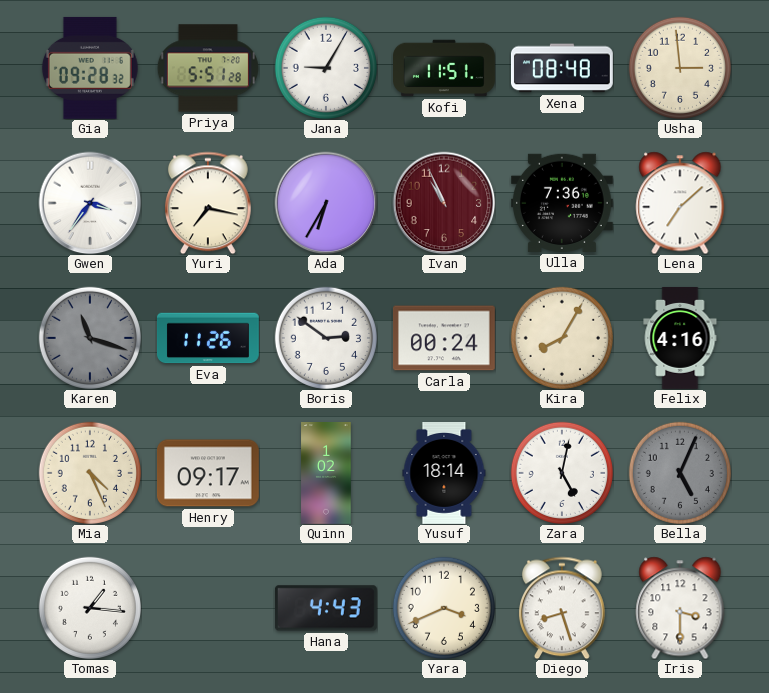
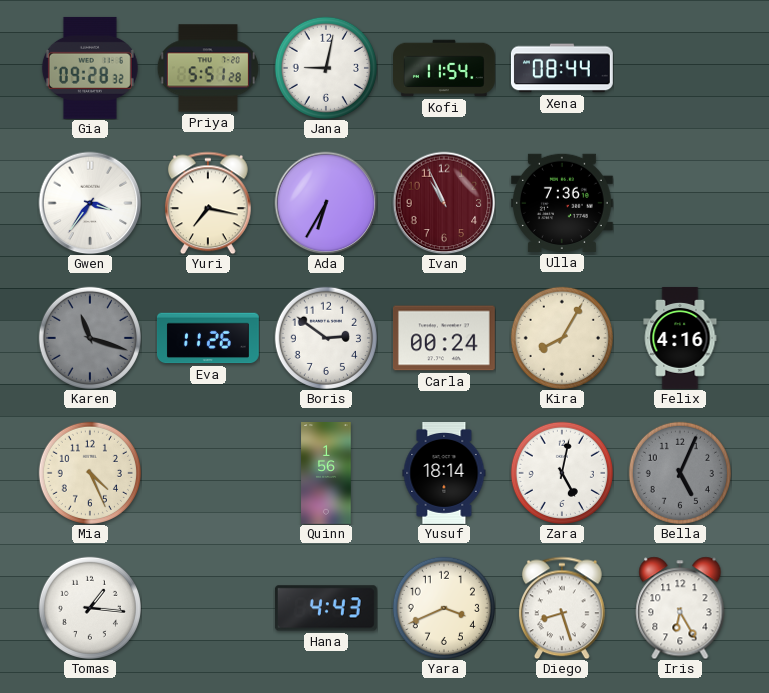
Jana: 9:05 -> 9:02 (326, 68)
Kofi: 11:51 -> 11:54 (445, 68)
Xena: 08:48 -> 08:44 (562, 68)
Usha: 2:59 -> none (680, 68)
Lena: 7:08 -> none (680, 203)
Henry: 09:17 -> none (208, 473)
Quinn: 1:02 -> 1:56 (326, 474)
Iris: 3:30 -> 6:25 (680, 608)
